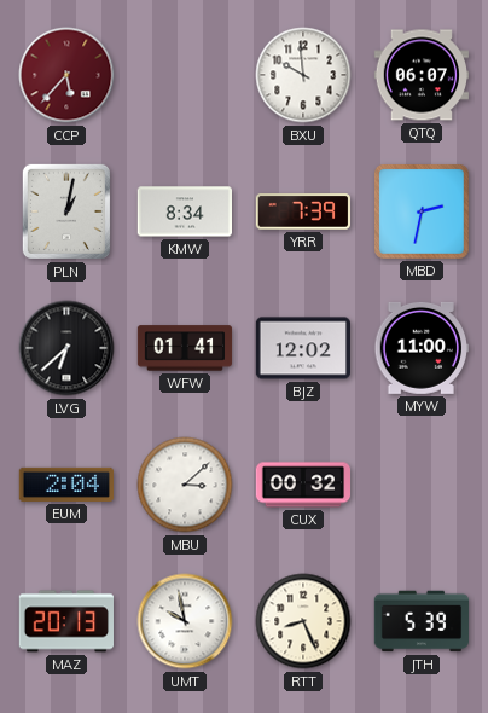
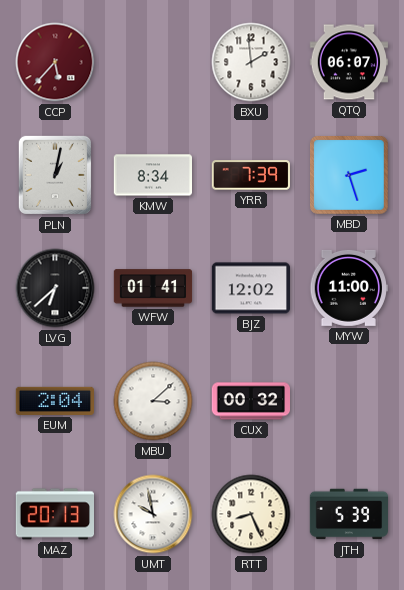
BXU: 9:59 -> 1:59 (251, 62)
MBD: 2:32 -> 2:27 (350, 176)
